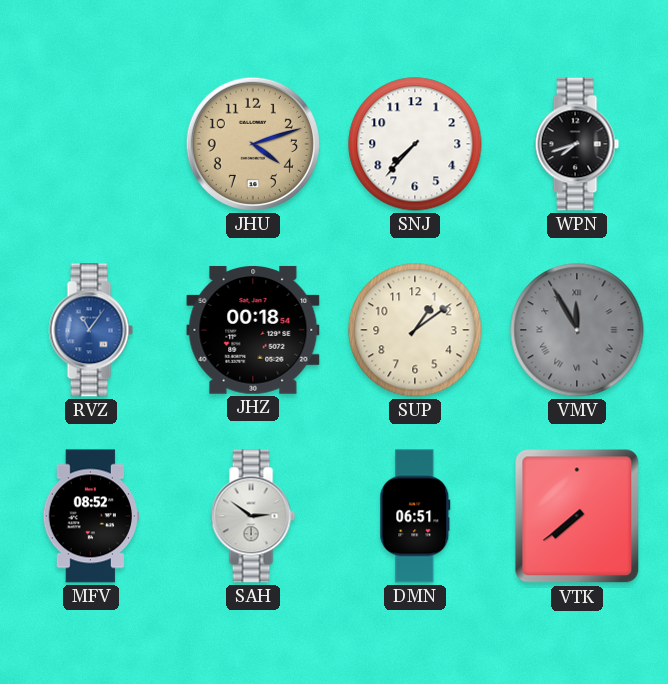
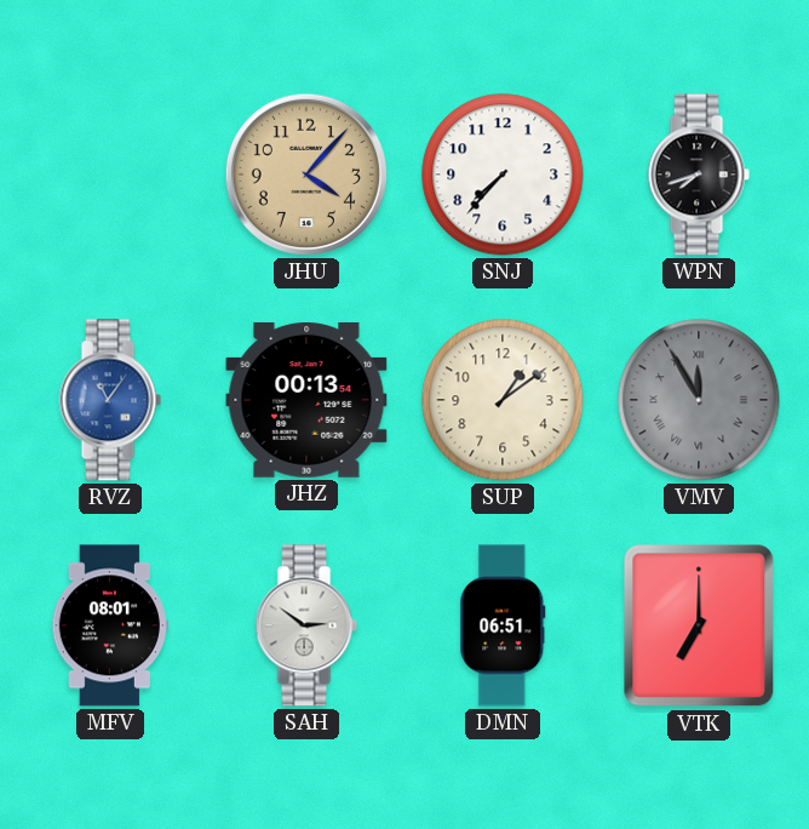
JHU: 4:12 -> 4:07 (306, 175)
JHZ: 00:18 -> 00:13 (306, 400)
MFV: 08:52 -> 08:01 (110, 625)
VTK: 7:39 -> 7:00 (699, 625)
